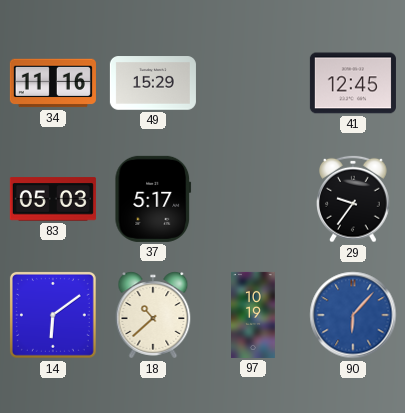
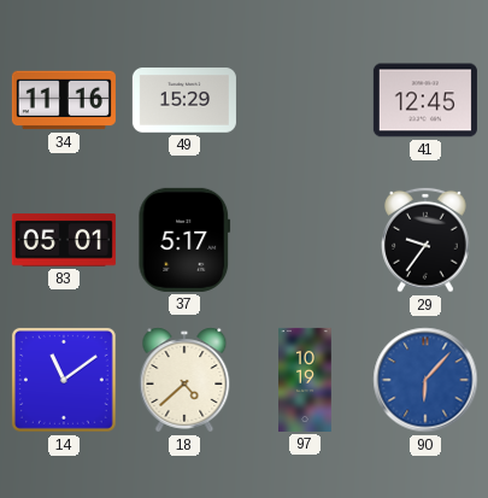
83: 05:03 -> 05:01 (64, 240)
14: 6:09 -> 11:09 (64, 380)
18: 10:38 -> 4:38 (184, 380)
